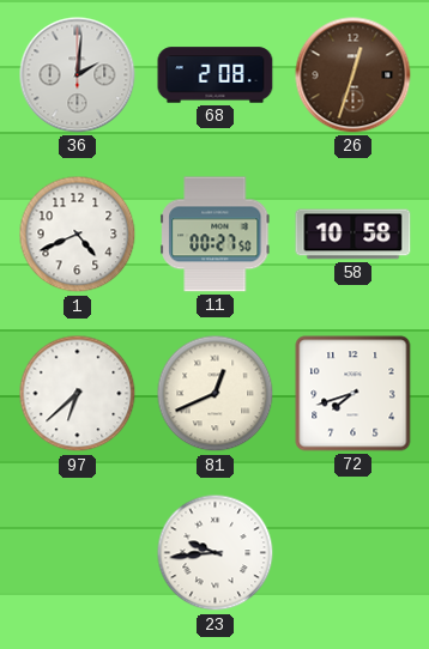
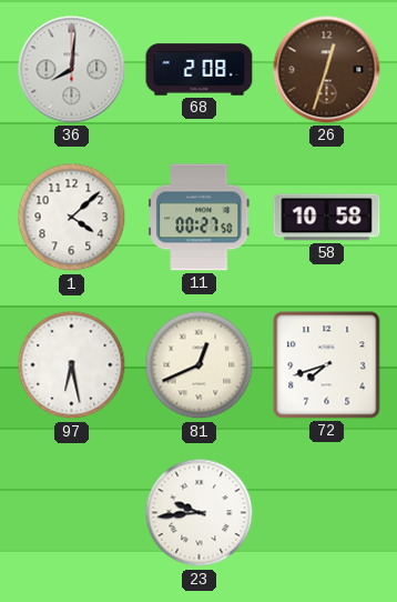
36: 2:01 -> 8:01 (72, 70)
1: 4:41 -> 4:08 (72, 218)
97: 6:38 -> 6:28 (72, 365)
